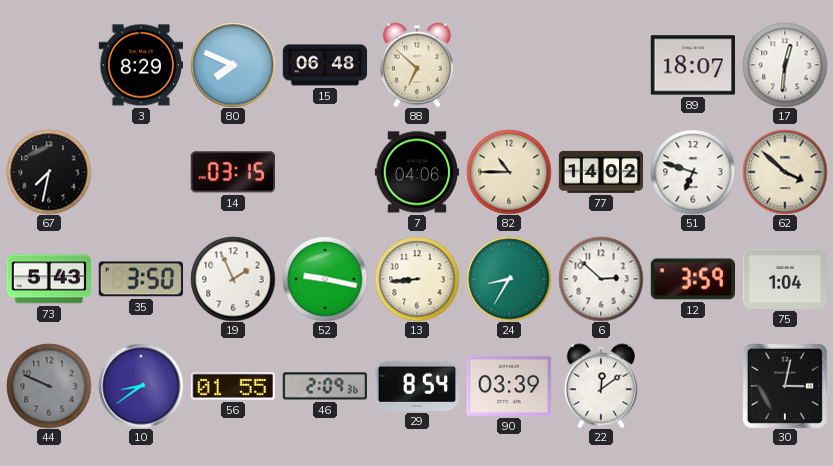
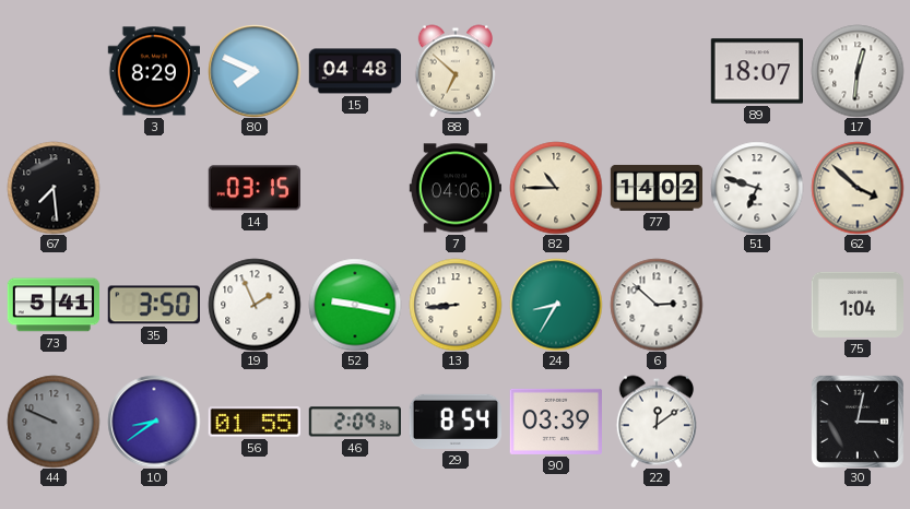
15: 06:48 -> 04:48 (355, 71)
67: 7:32 -> 7:29 (54, 188)
73: 5:43 -> 5:41 (52, 305)
12: 3:59 -> none (692, 279)
